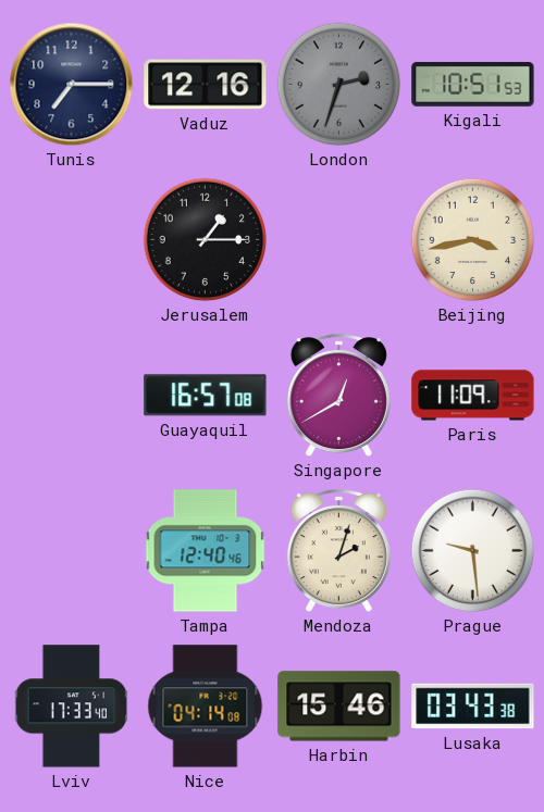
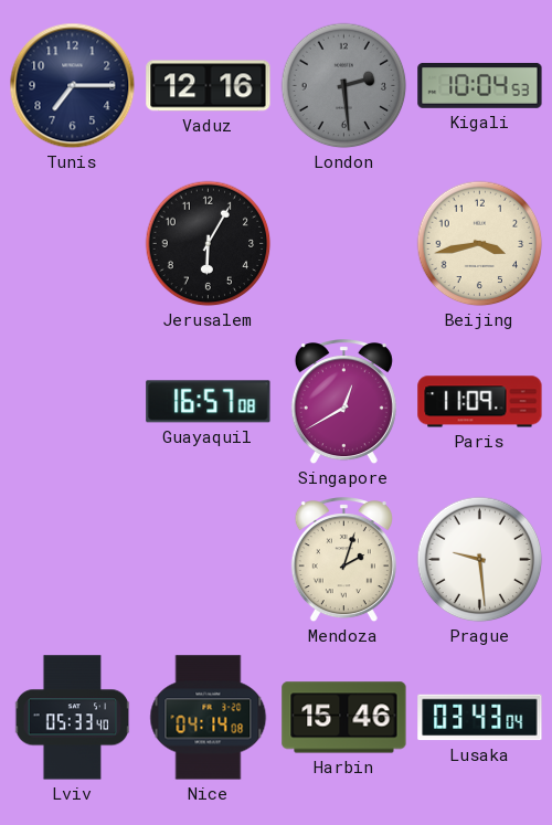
London: 2:33 -> 2:29 (344, 86)
Kigali: 10:51 -> 10:04 (480, 85)
Jerusalem: 1:15 -> 6:05 (209, 244)
Tampa: 12:40 -> none (206, 551)
Lviv: 17:33 -> 05:33 (73, 718)
Lusaka: 03:43:38 -> 03:43:04 (480, 718)
